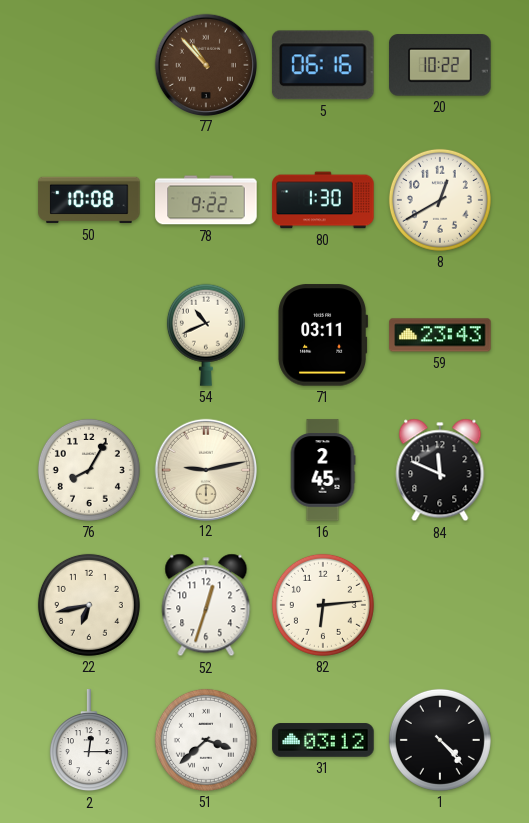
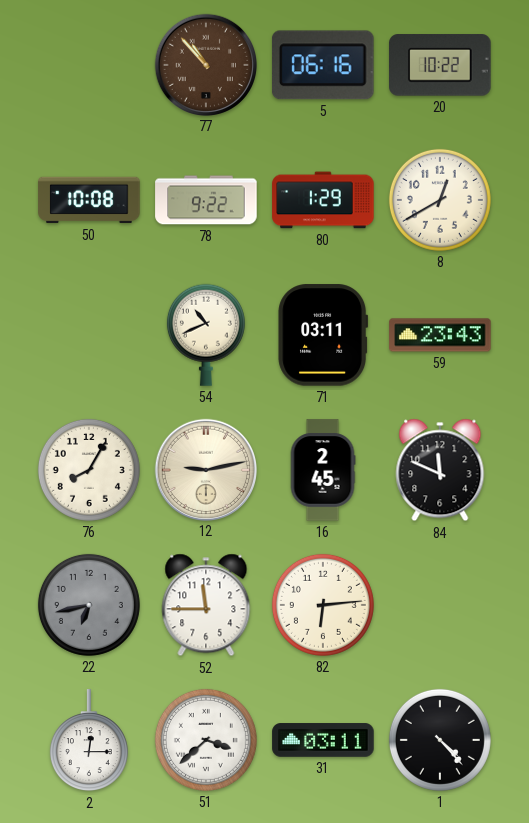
80: 1:30 -> 1:29 (323, 200)
22 dial: cream -> grey (89, 605)
52: 12:33 -> 11:45 (206, 605)
31: 03:12 -> 03:11 (323, 740)
